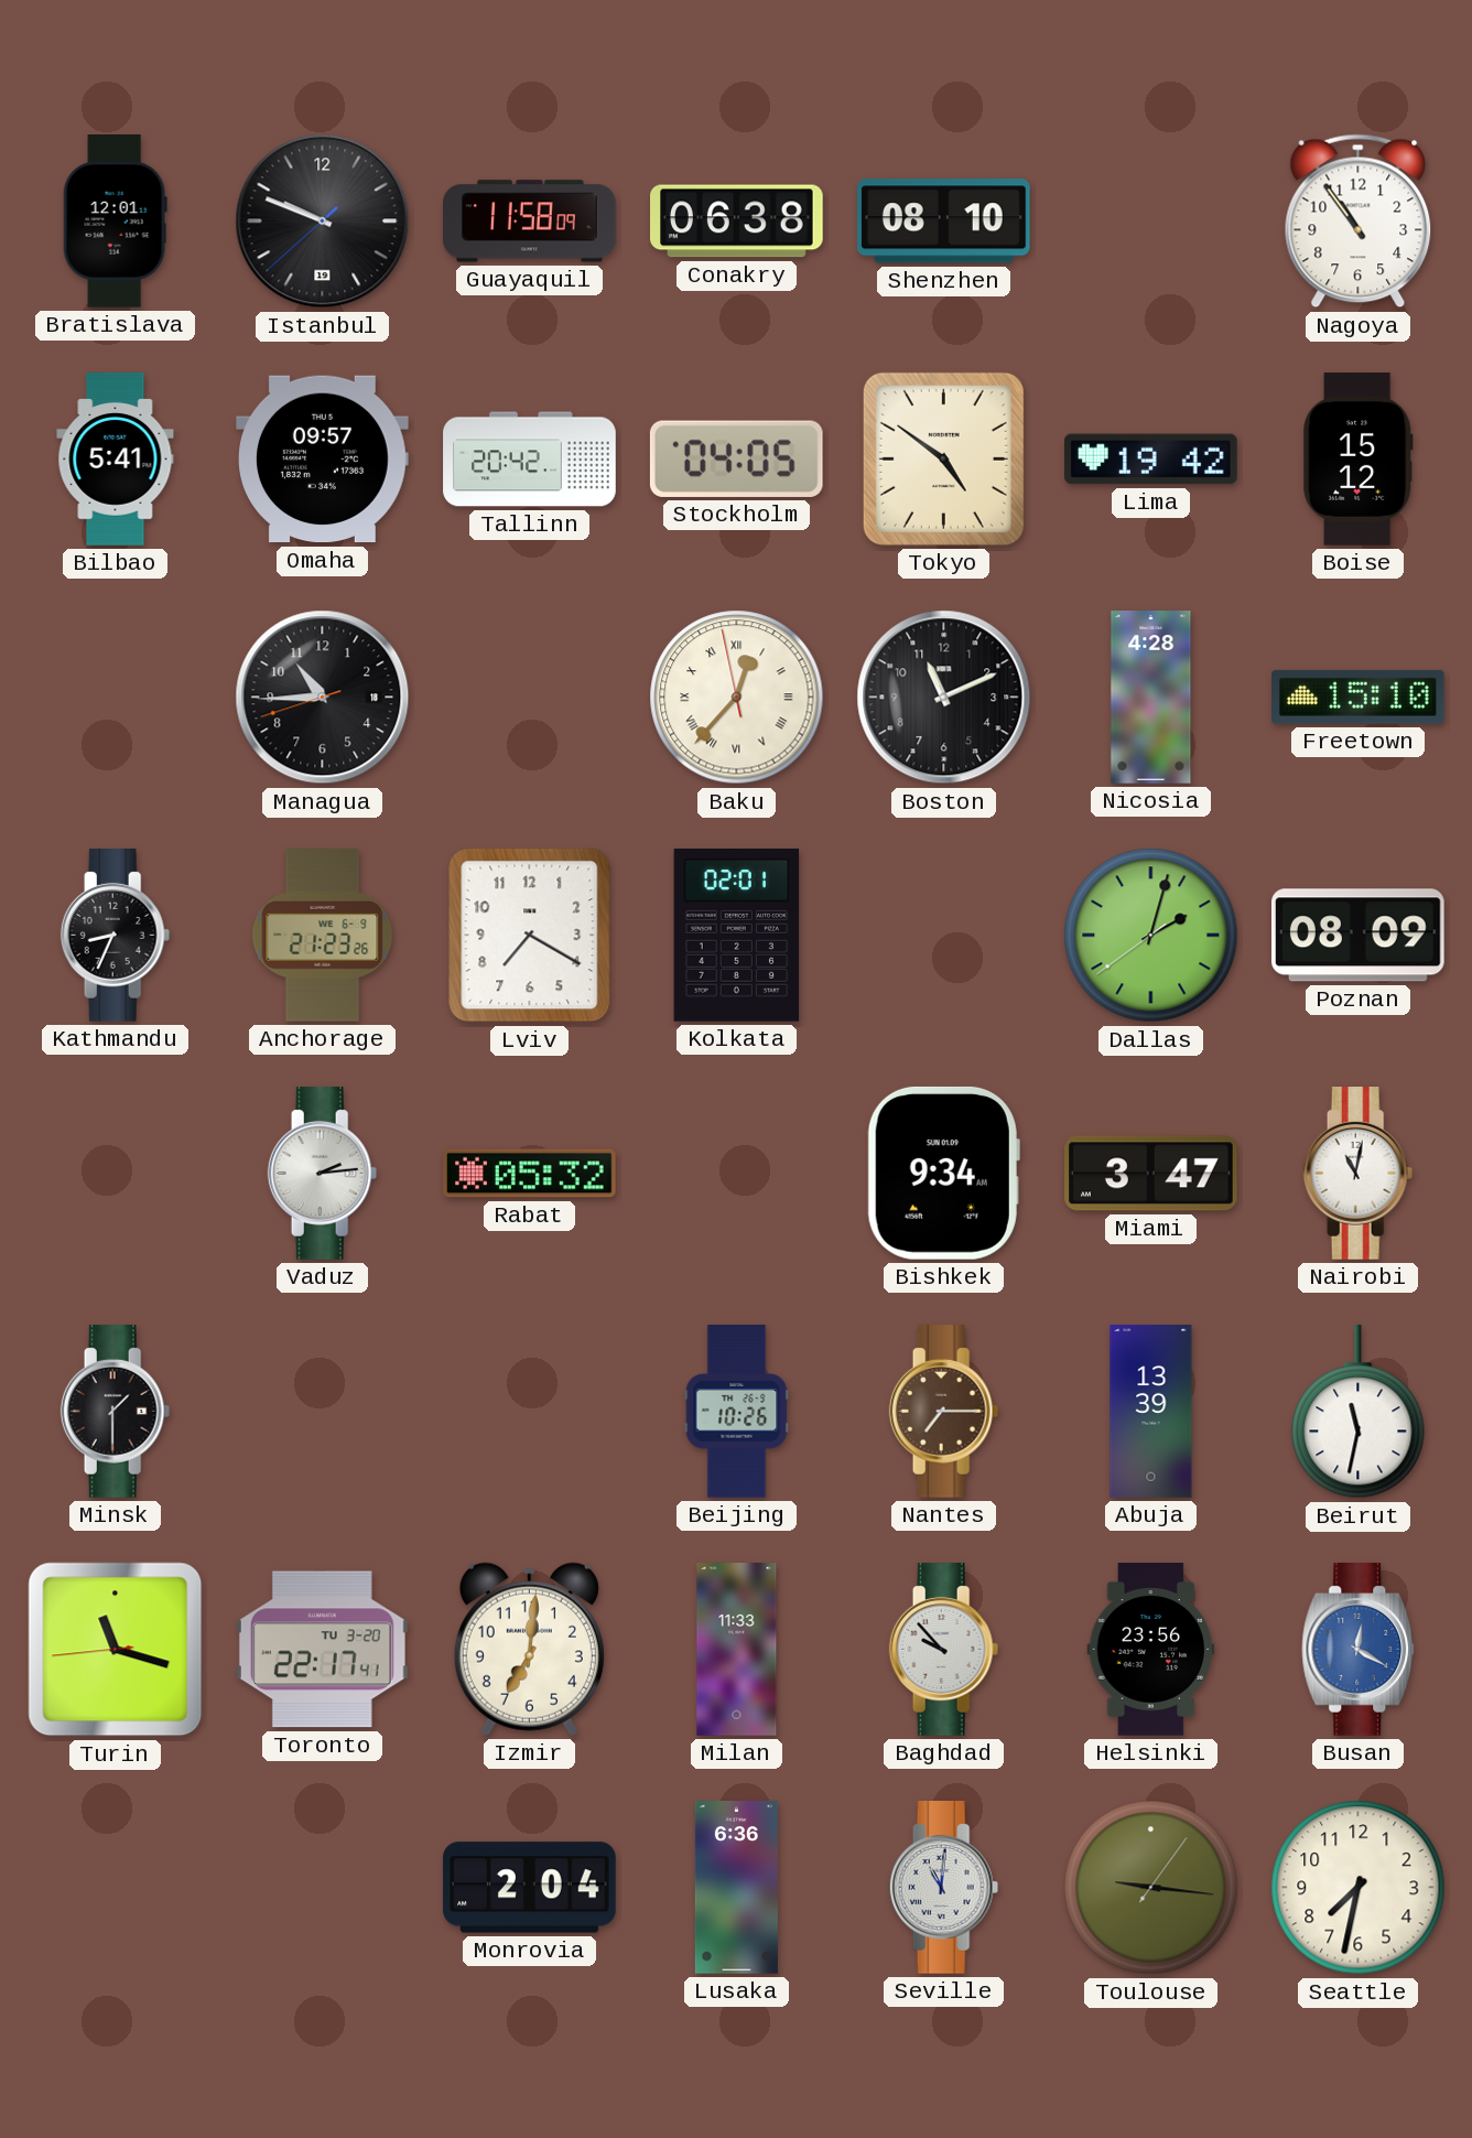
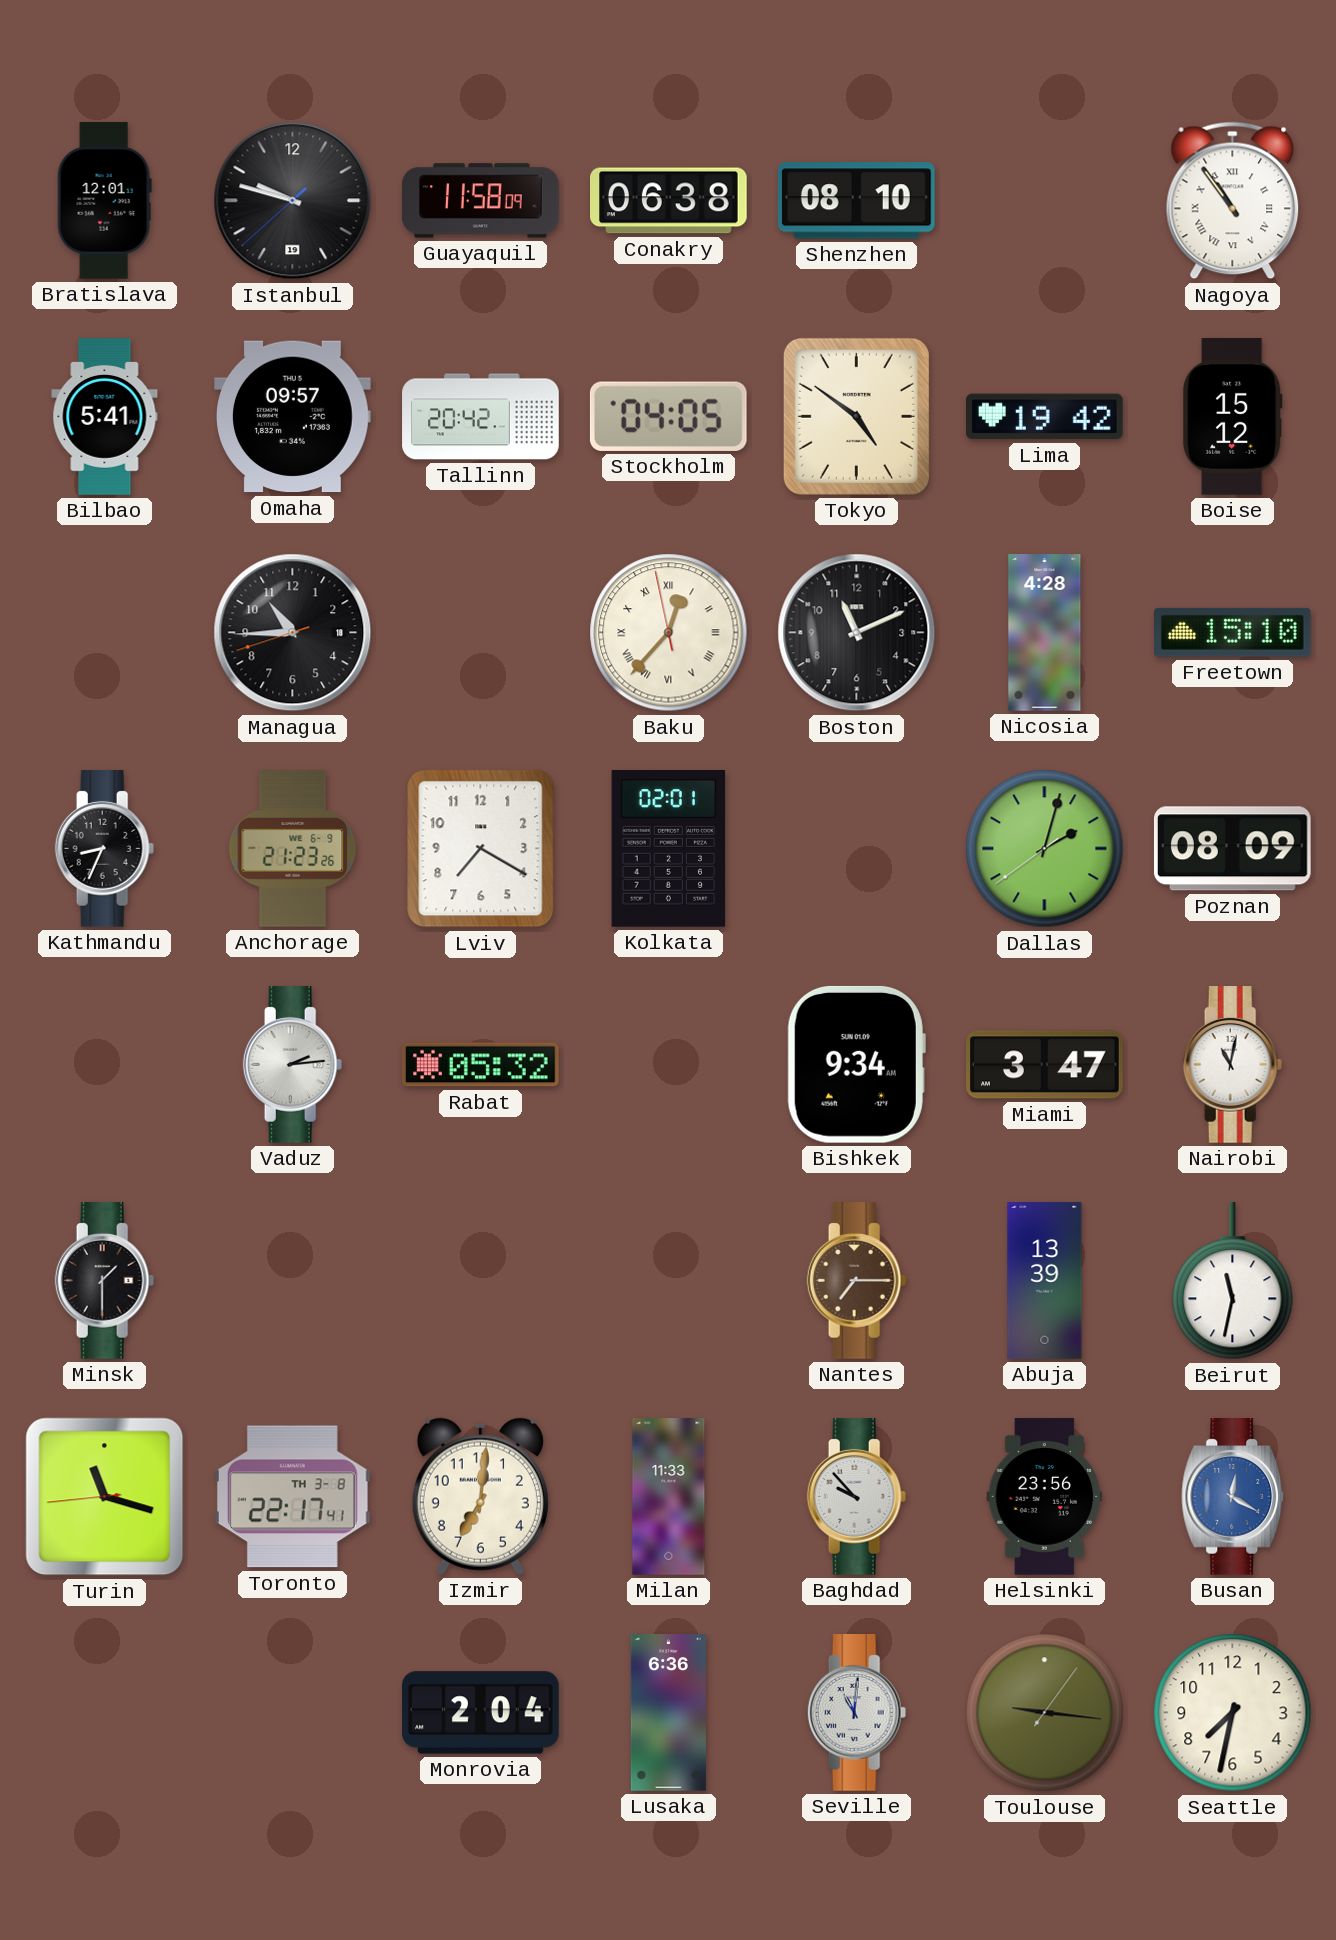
Istanbul: 9:48 -> 9:47 (293, 201)
Nagoya numerals: Arabic -> Roman (1233, 201)
Beijing: 10:26 -> none (737, 1412)
Toronto date: TU 3-20 -> TH 3-8 (292, 1497)
